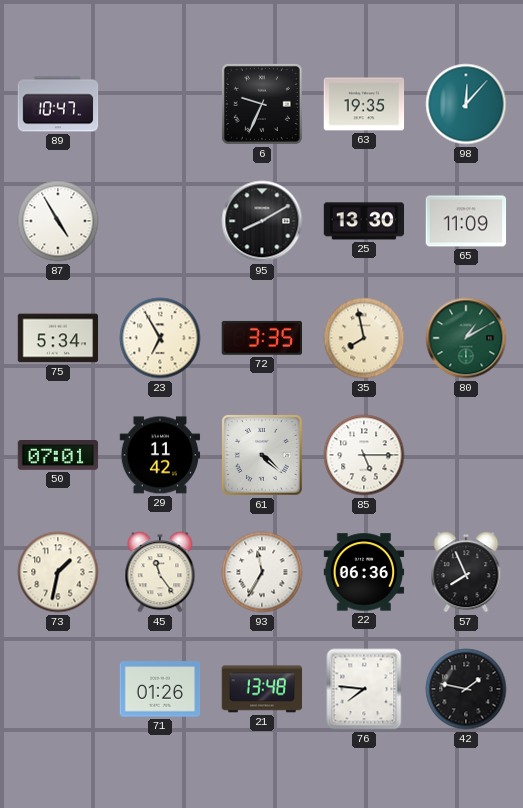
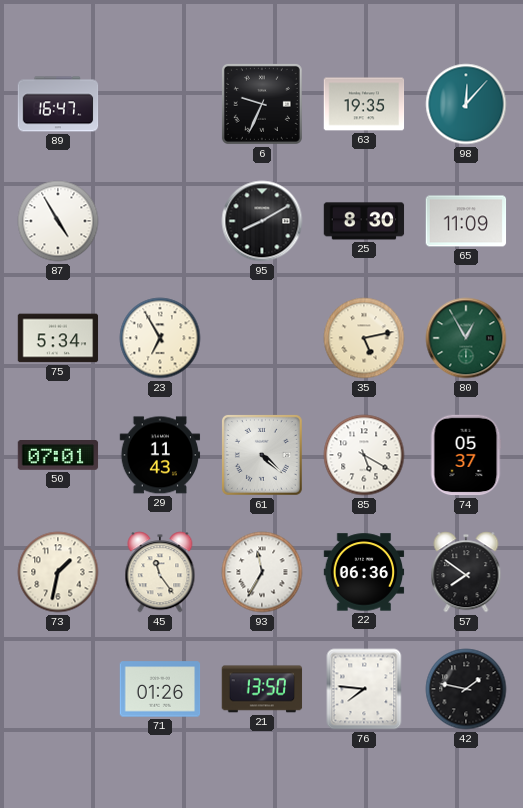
89: 10:47 -> 16:47 (58, 104)
25: 13:30 -> 8:30 (364, 221)
72: 3:35 -> none (261, 338)
35: 7:58 -> 5:13 (364, 338)
80: 1:10 -> 12:55 (466, 338)
29: 11:42 -> 11:43 (160, 455)
85: 5:15 -> 5:20 (364, 455)
74: none -> 05:37 (466, 455)
57: 7:56 -> 7:51 (466, 572)
21: 13:48 -> 13:50 (262, 689)
